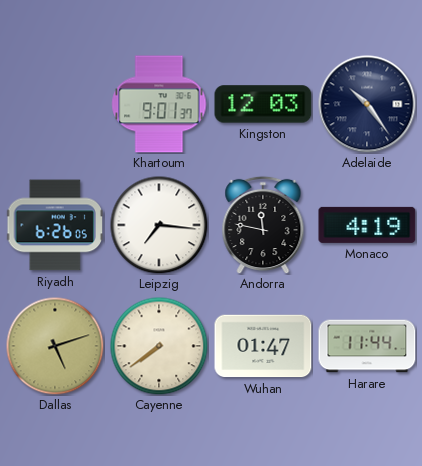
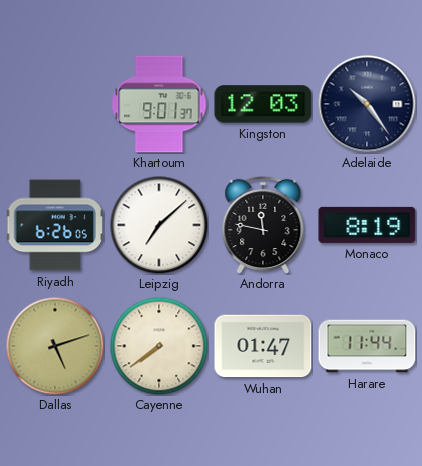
Leipzig: 7:16 -> 7:08 (159, 225)
Monaco: 4:19 -> 8:19 (367, 225)
